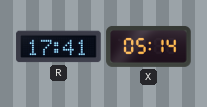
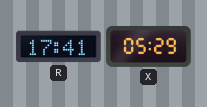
X: 05:14 -> 05:29 (149, 46)
